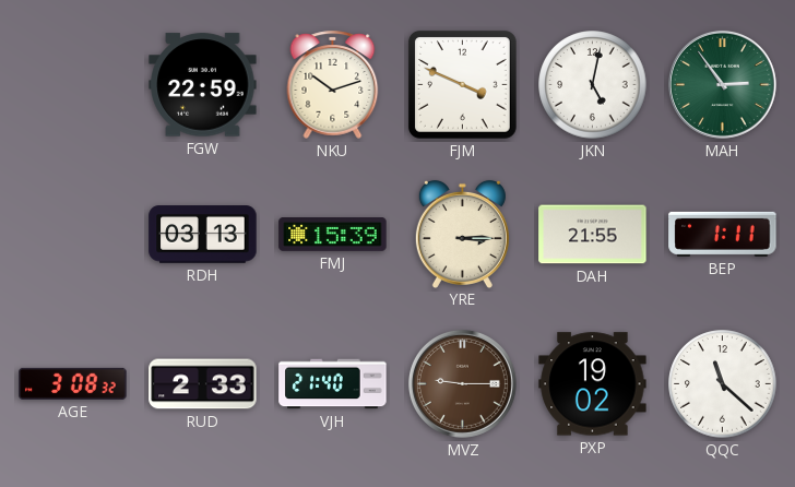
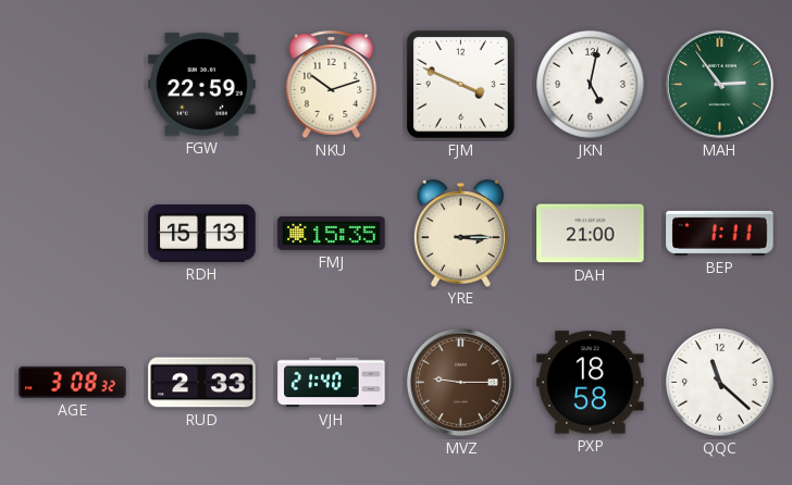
RDH: 03:13 -> 15:13 (202, 234)
FMJ: 15:39 -> 15:35 (332, 234)
DAH: 21:55 -> 21:00 (591, 234)
PXP: 19:02 -> 18:58 (591, 383)
